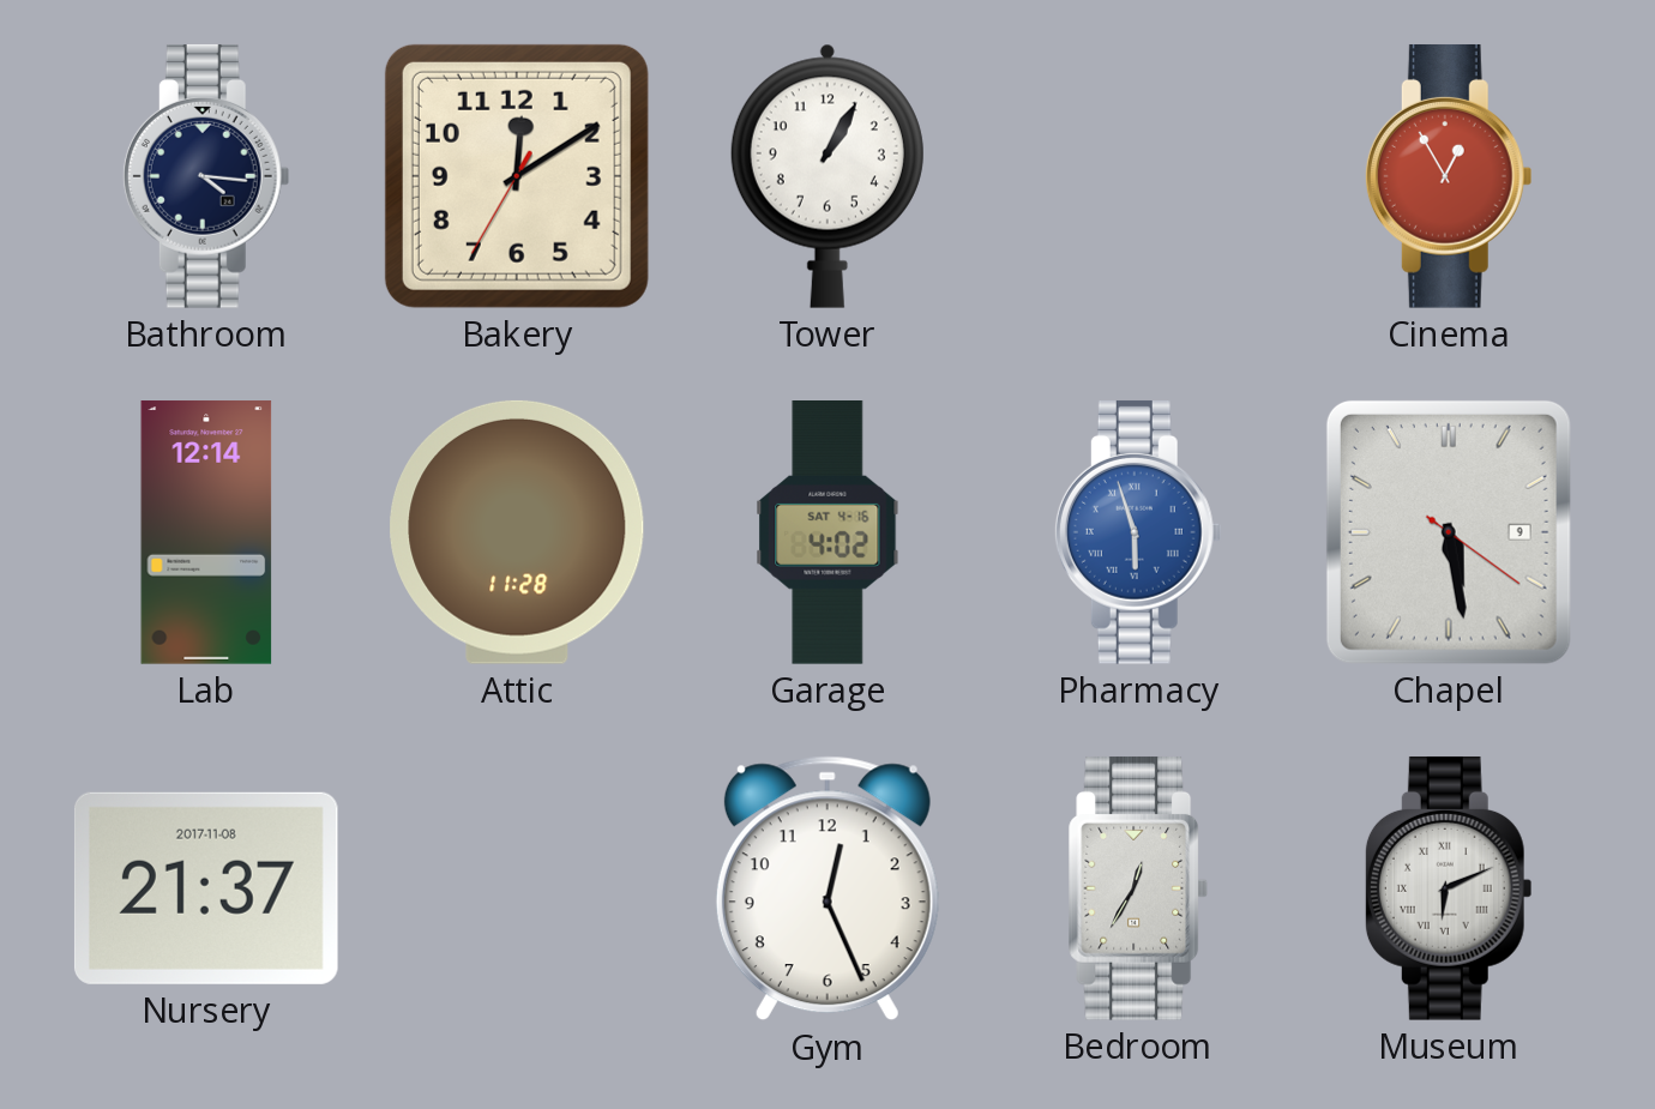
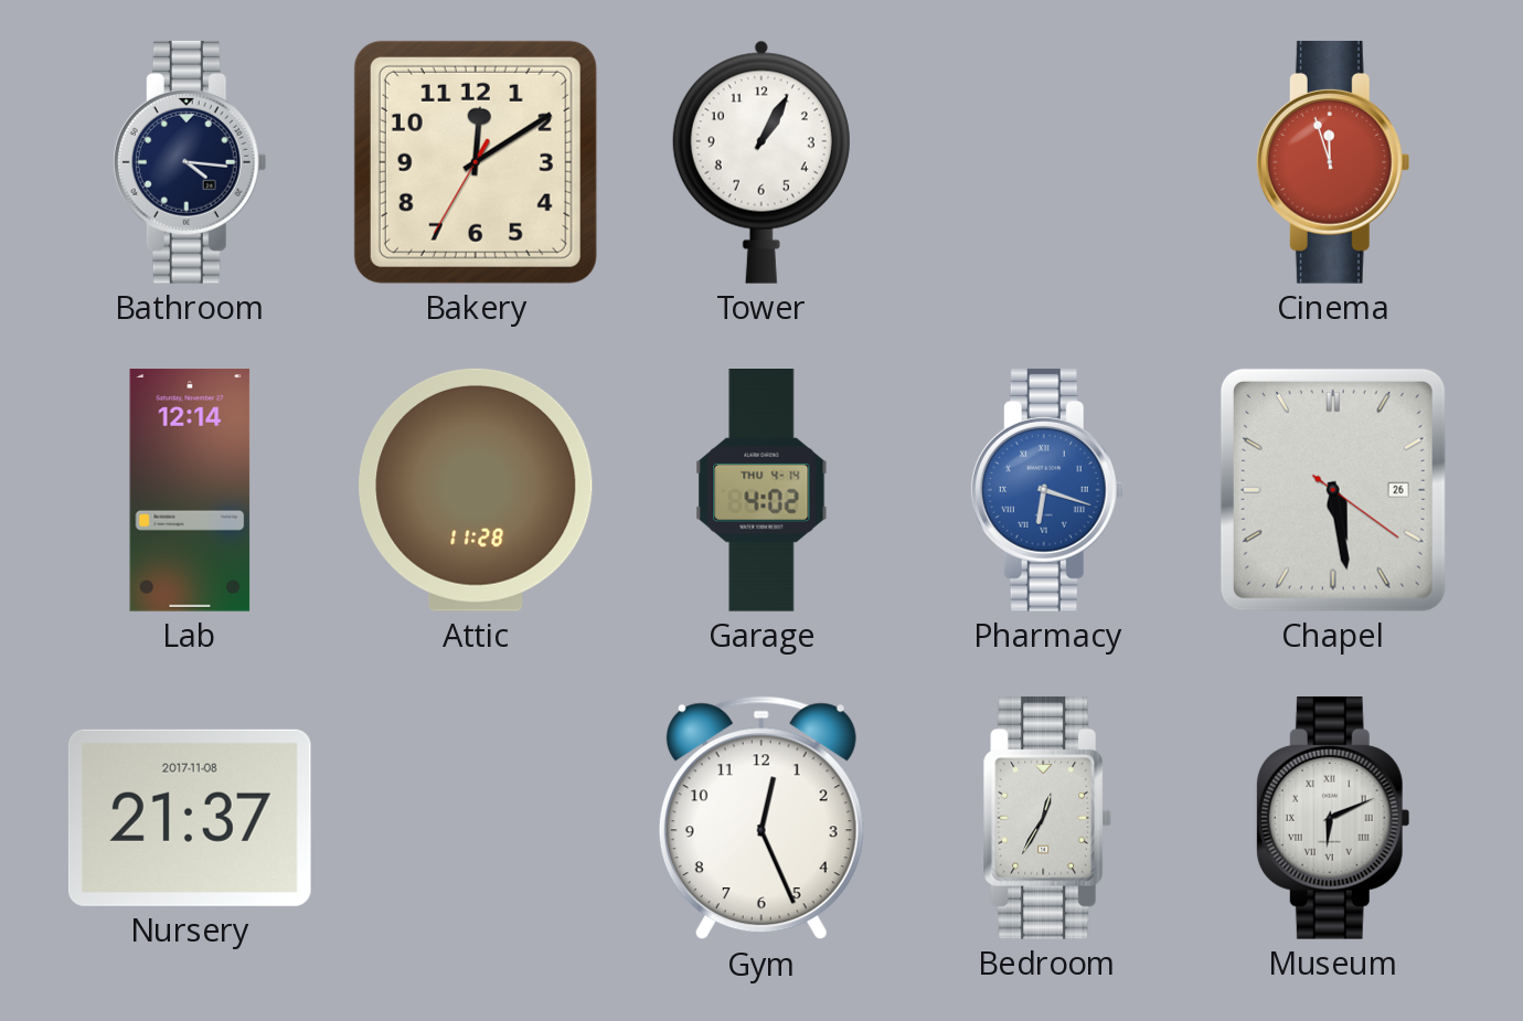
Cinema: 12:55 -> 11:57 (1333, 162)
Garage date: SAT 4-16 -> THU 4-14 (762, 490)
Pharmacy: 5:57 -> 6:18 (1047, 490)
Chapel date: 9 -> 26 (1333, 490)
